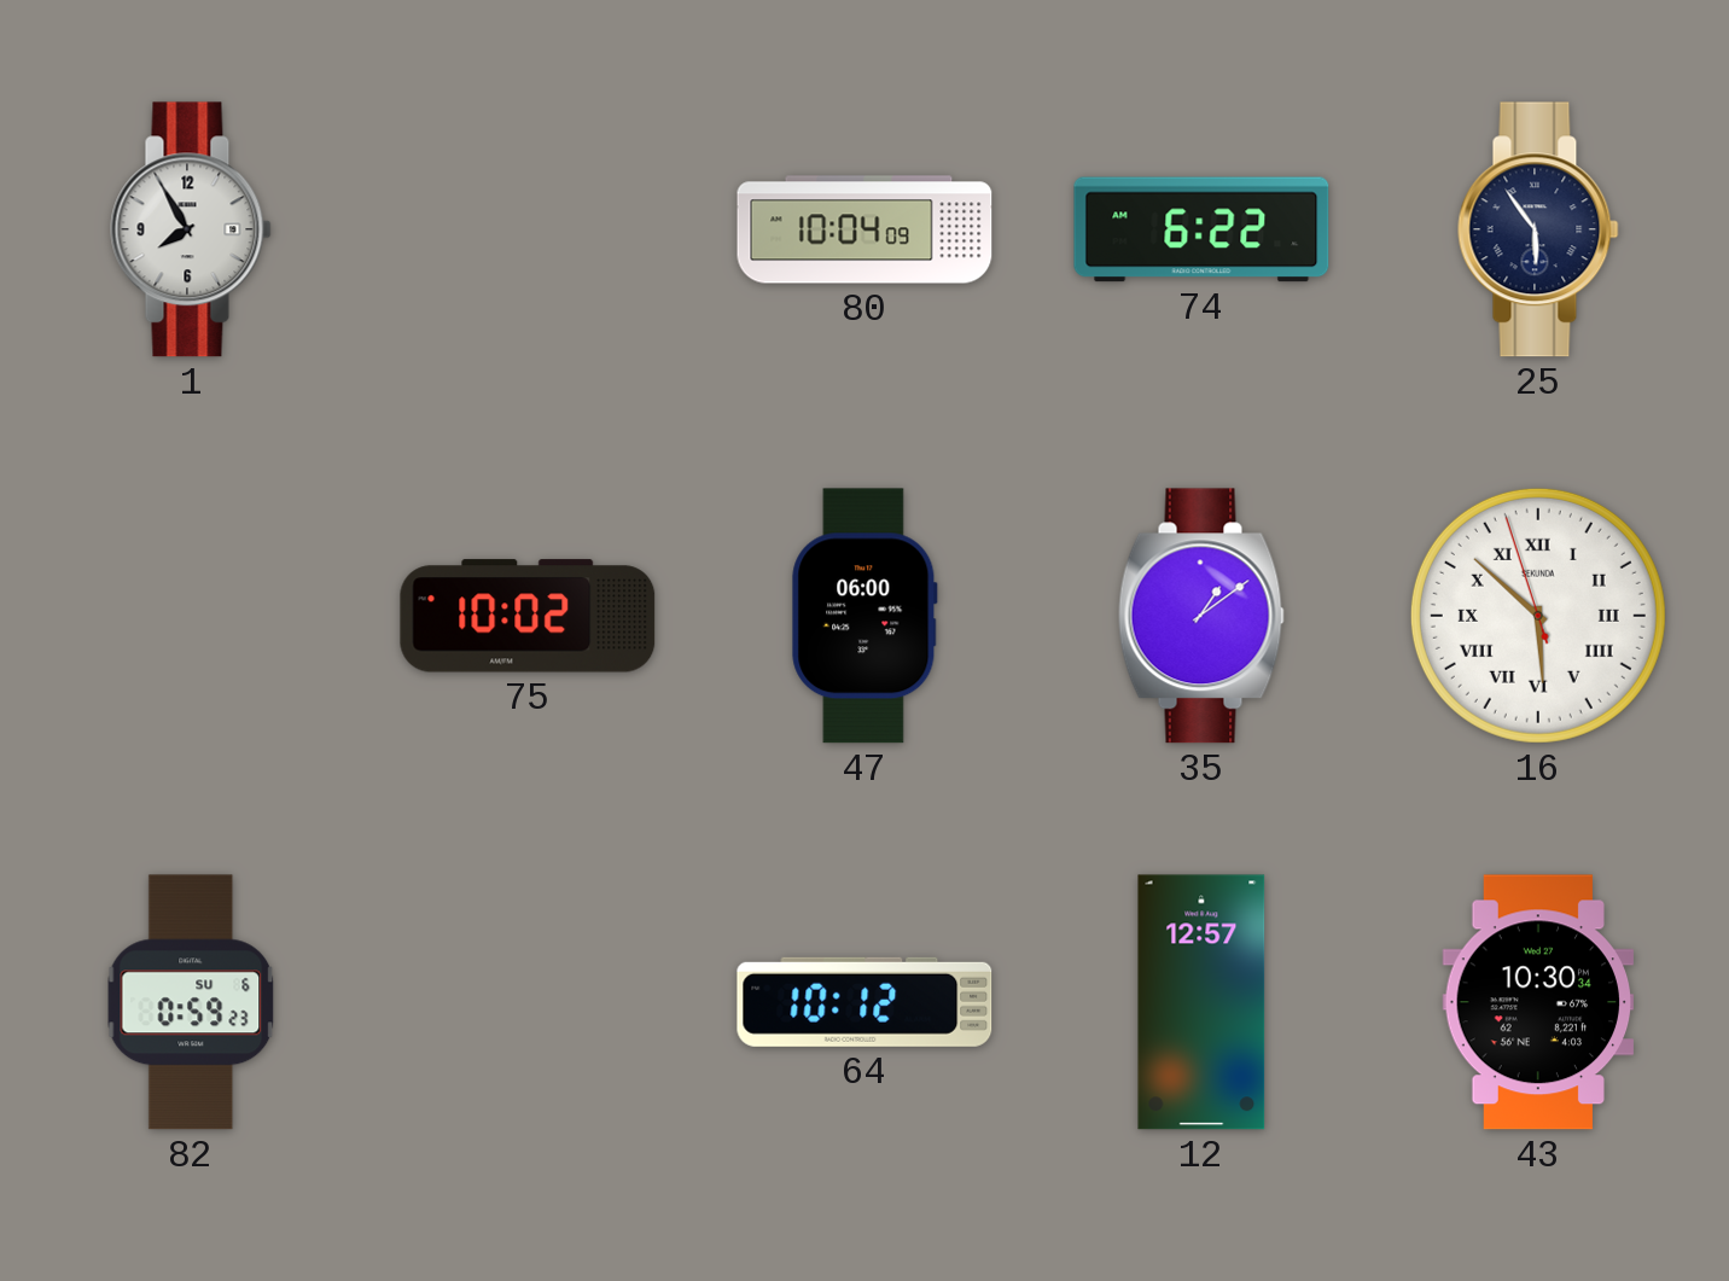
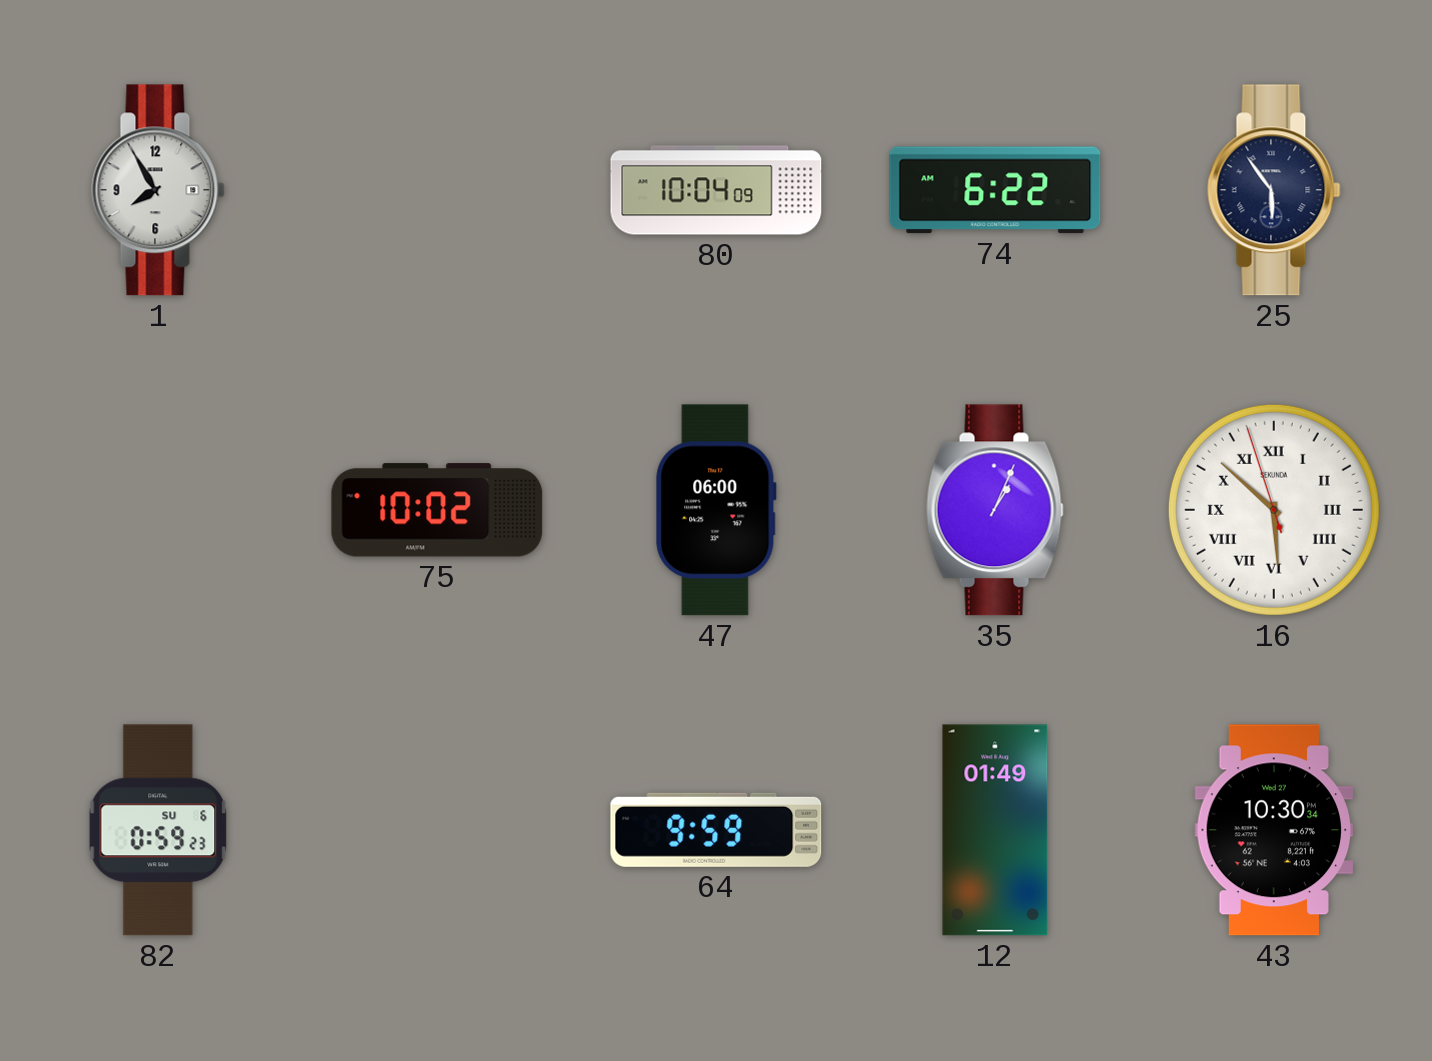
35: 1:09 -> 1:04 (995, 510)
64: 10:12 -> 9:59 (716, 830)
12: 12:57 -> 01:49 (995, 830)
